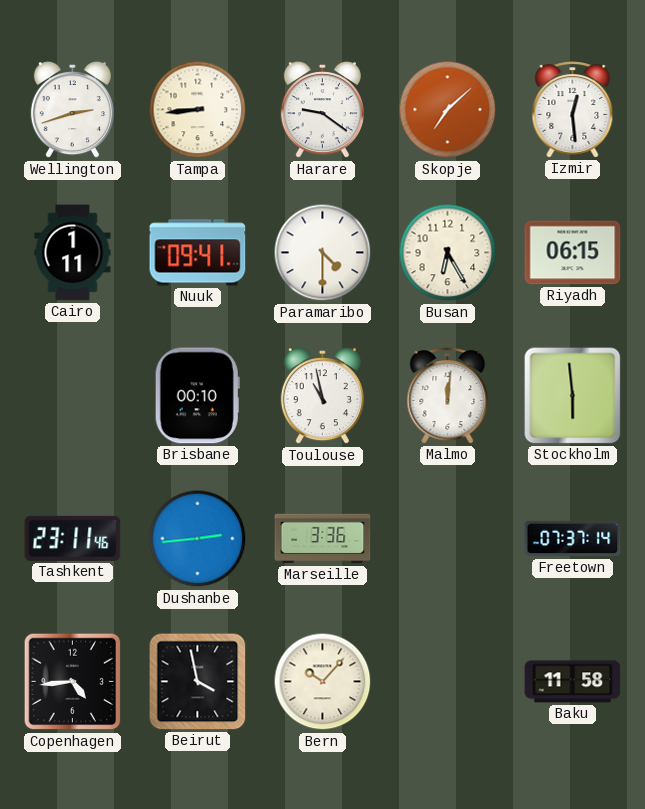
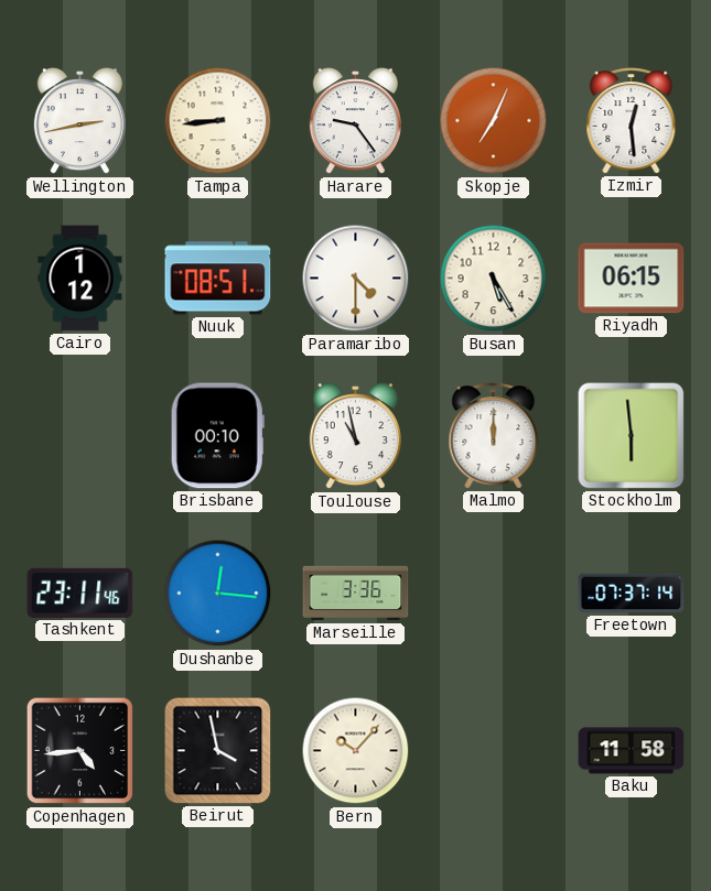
Wellington: 2:42 -> 2:43 (79, 122)
Harare: 9:21 -> 9:24 (355, 122)
Skopje: 7:08 -> 7:04 (494, 121)
Cairo: 1:11 -> 1:12 (80, 279)
Nuuk: 09:41 -> 08:51 (218, 279)
Busan: 6:25 -> 5:25 (494, 279)
Malmo: 12:01 -> 12:00 (494, 436)
Dushanbe: 2:44 -> 12:16 (218, 594)
